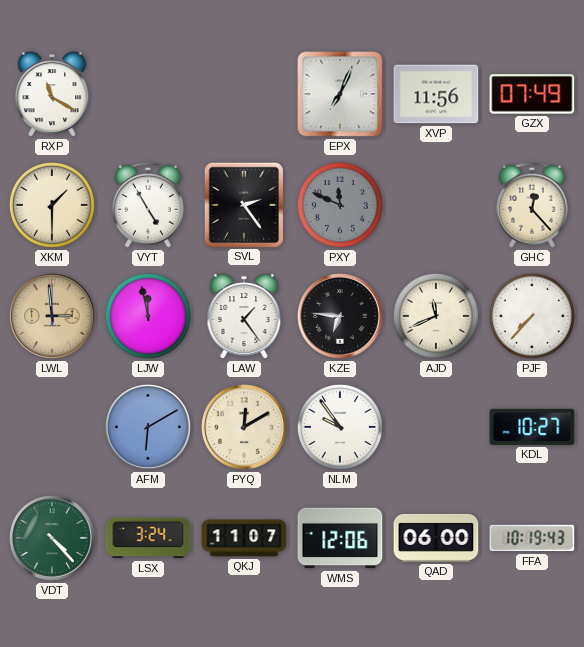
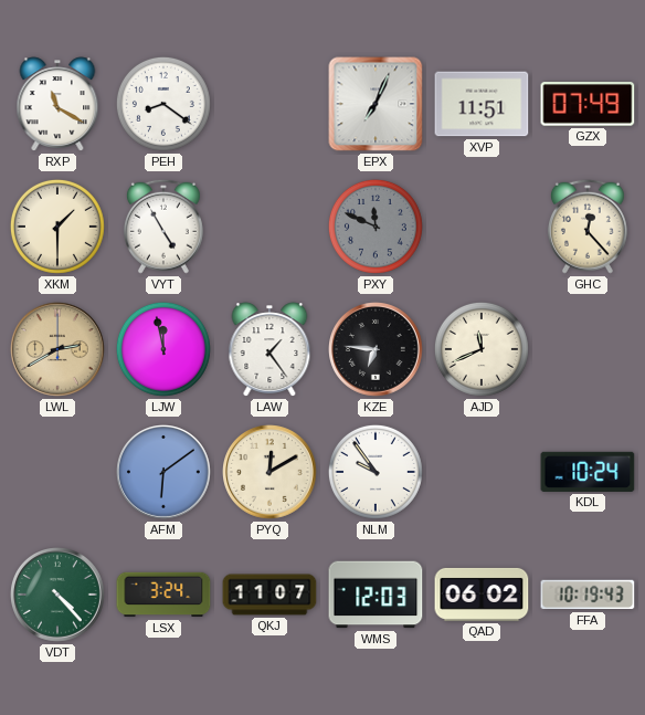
PEH: none -> 8:21 (163, 104)
XVP: 11:56 -> 11:51 (482, 104)
SVL: 2:24 -> none (244, 204)
LWL: 2:59 -> 2:40 (59, 350)
PJF: 7:37 -> none (532, 316)
AFM: 6:10 -> 6:09 (165, 473)
KDL: 10:27 -> 10:24 (588, 472)
WMS: 12:06 -> 12:03 (376, 595)
QAD: 06:00 -> 06:02 (482, 595)
